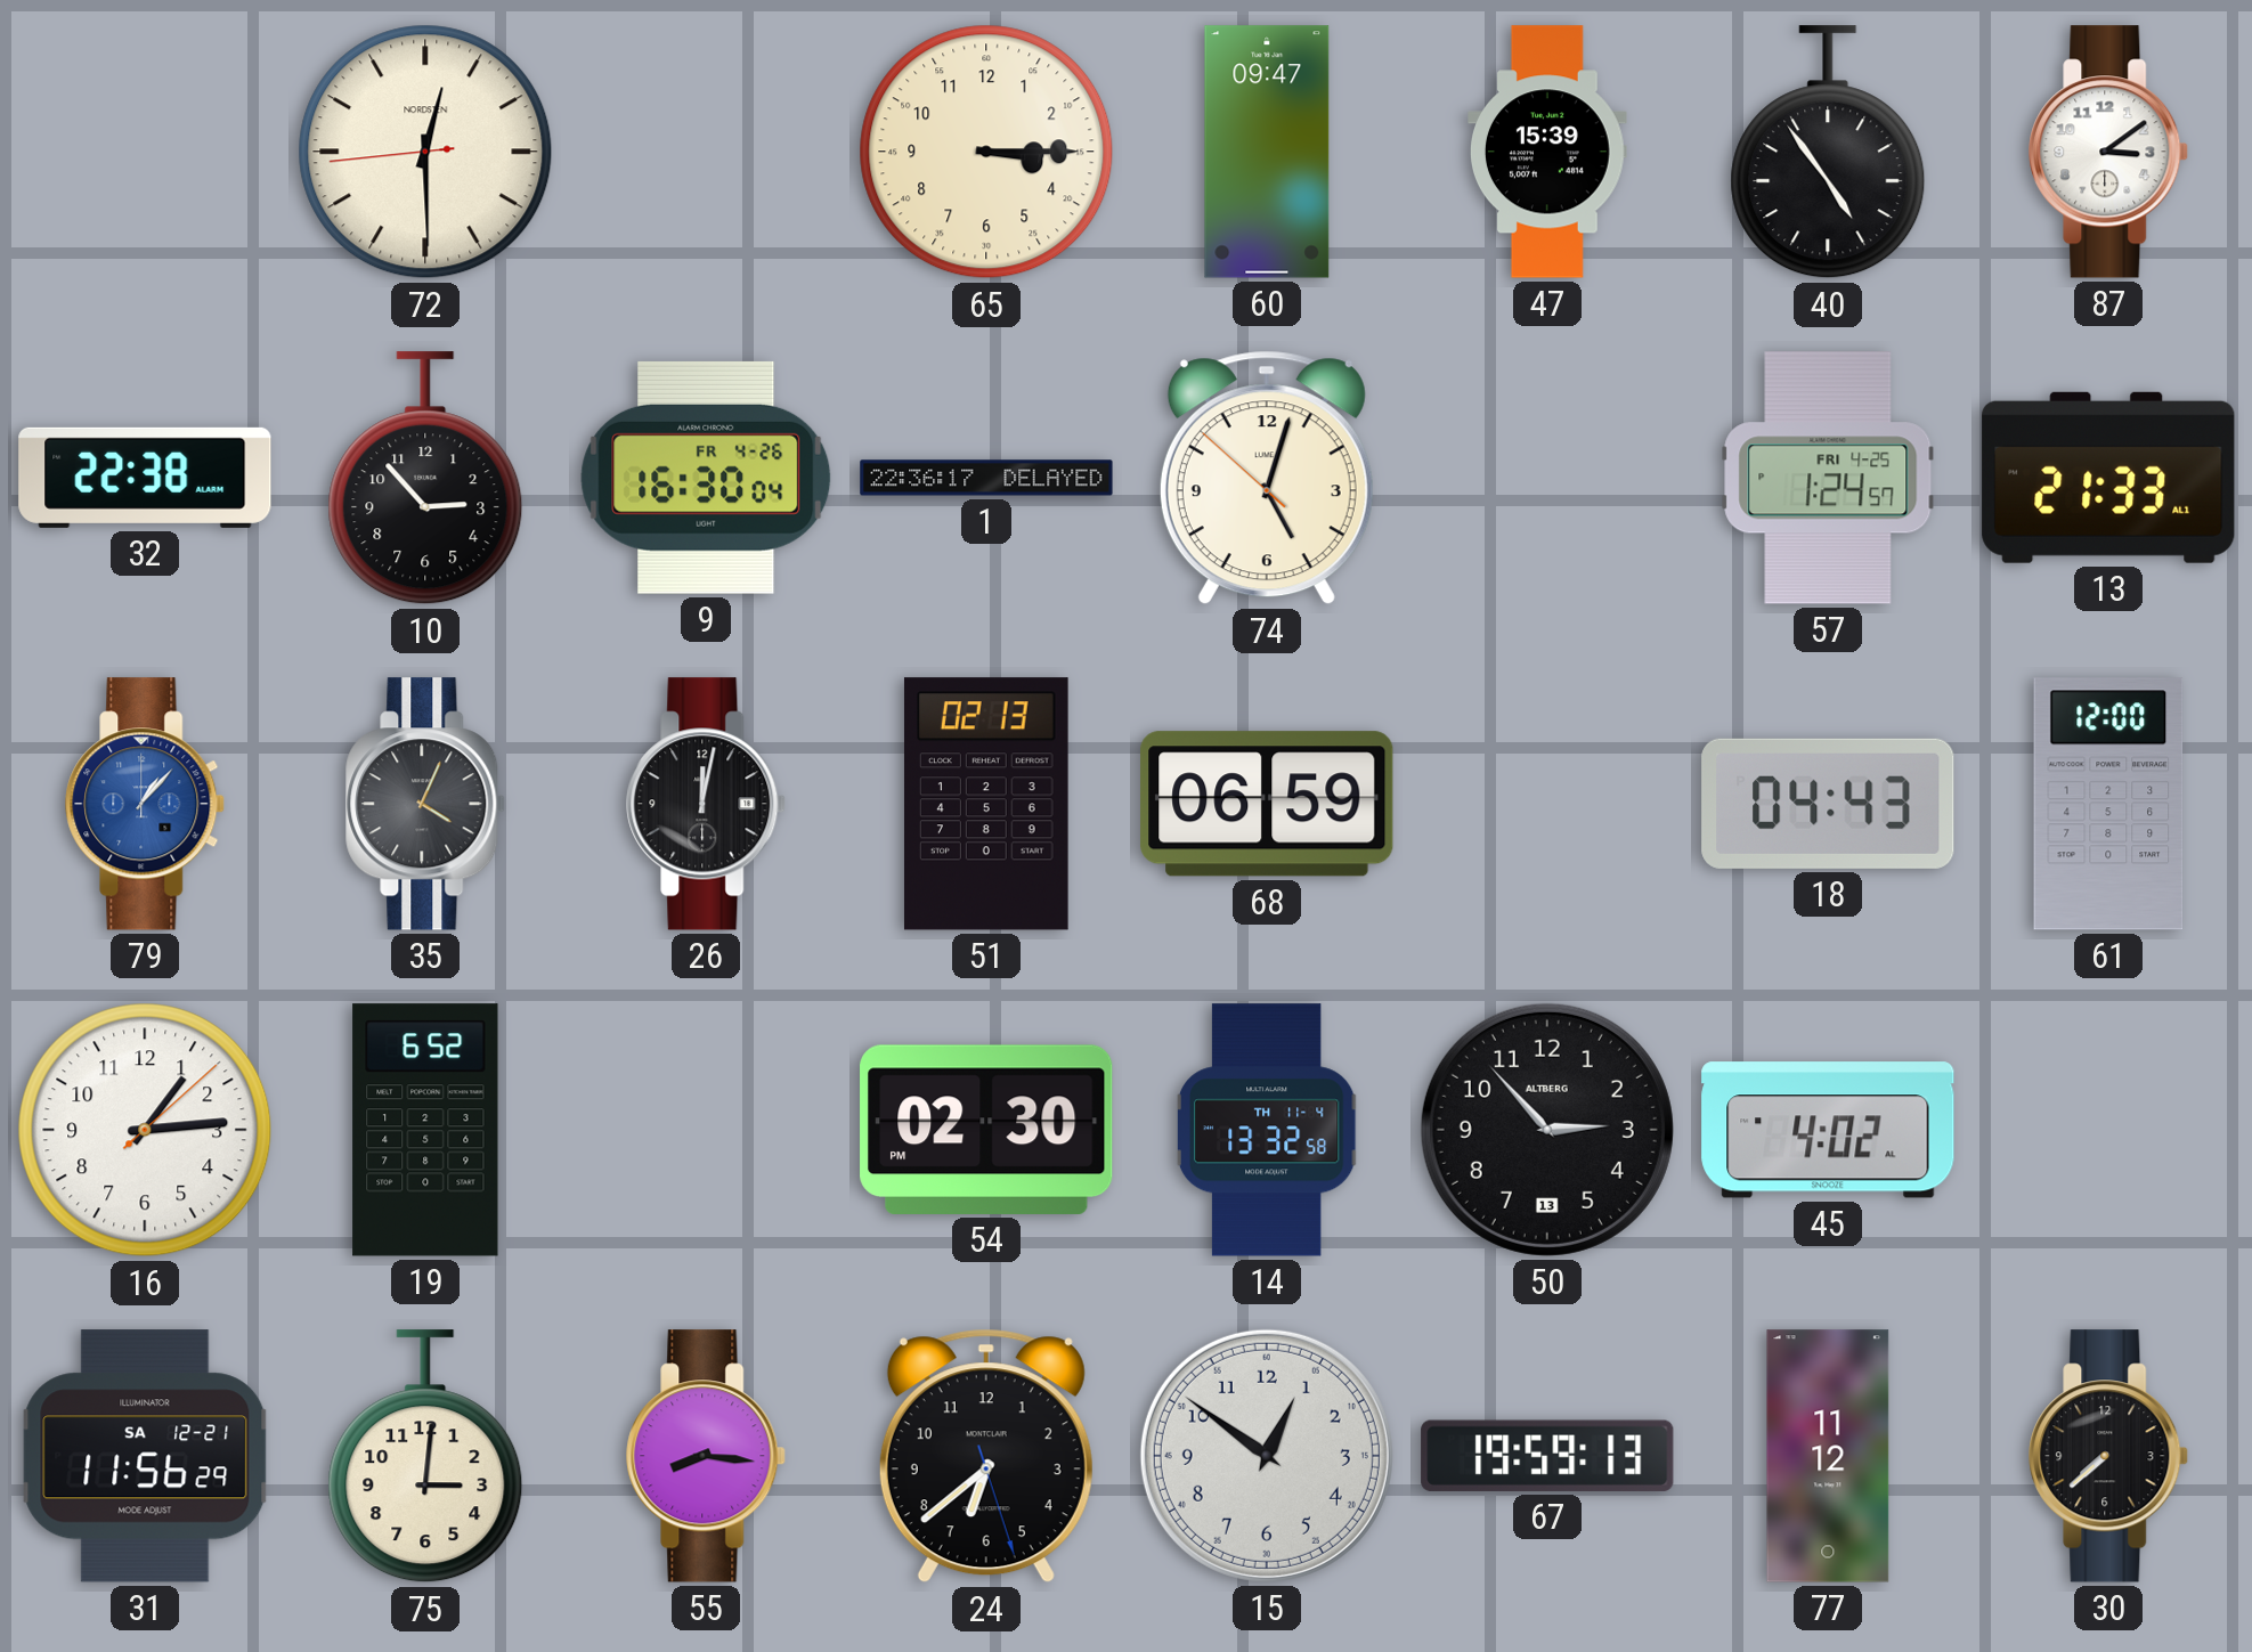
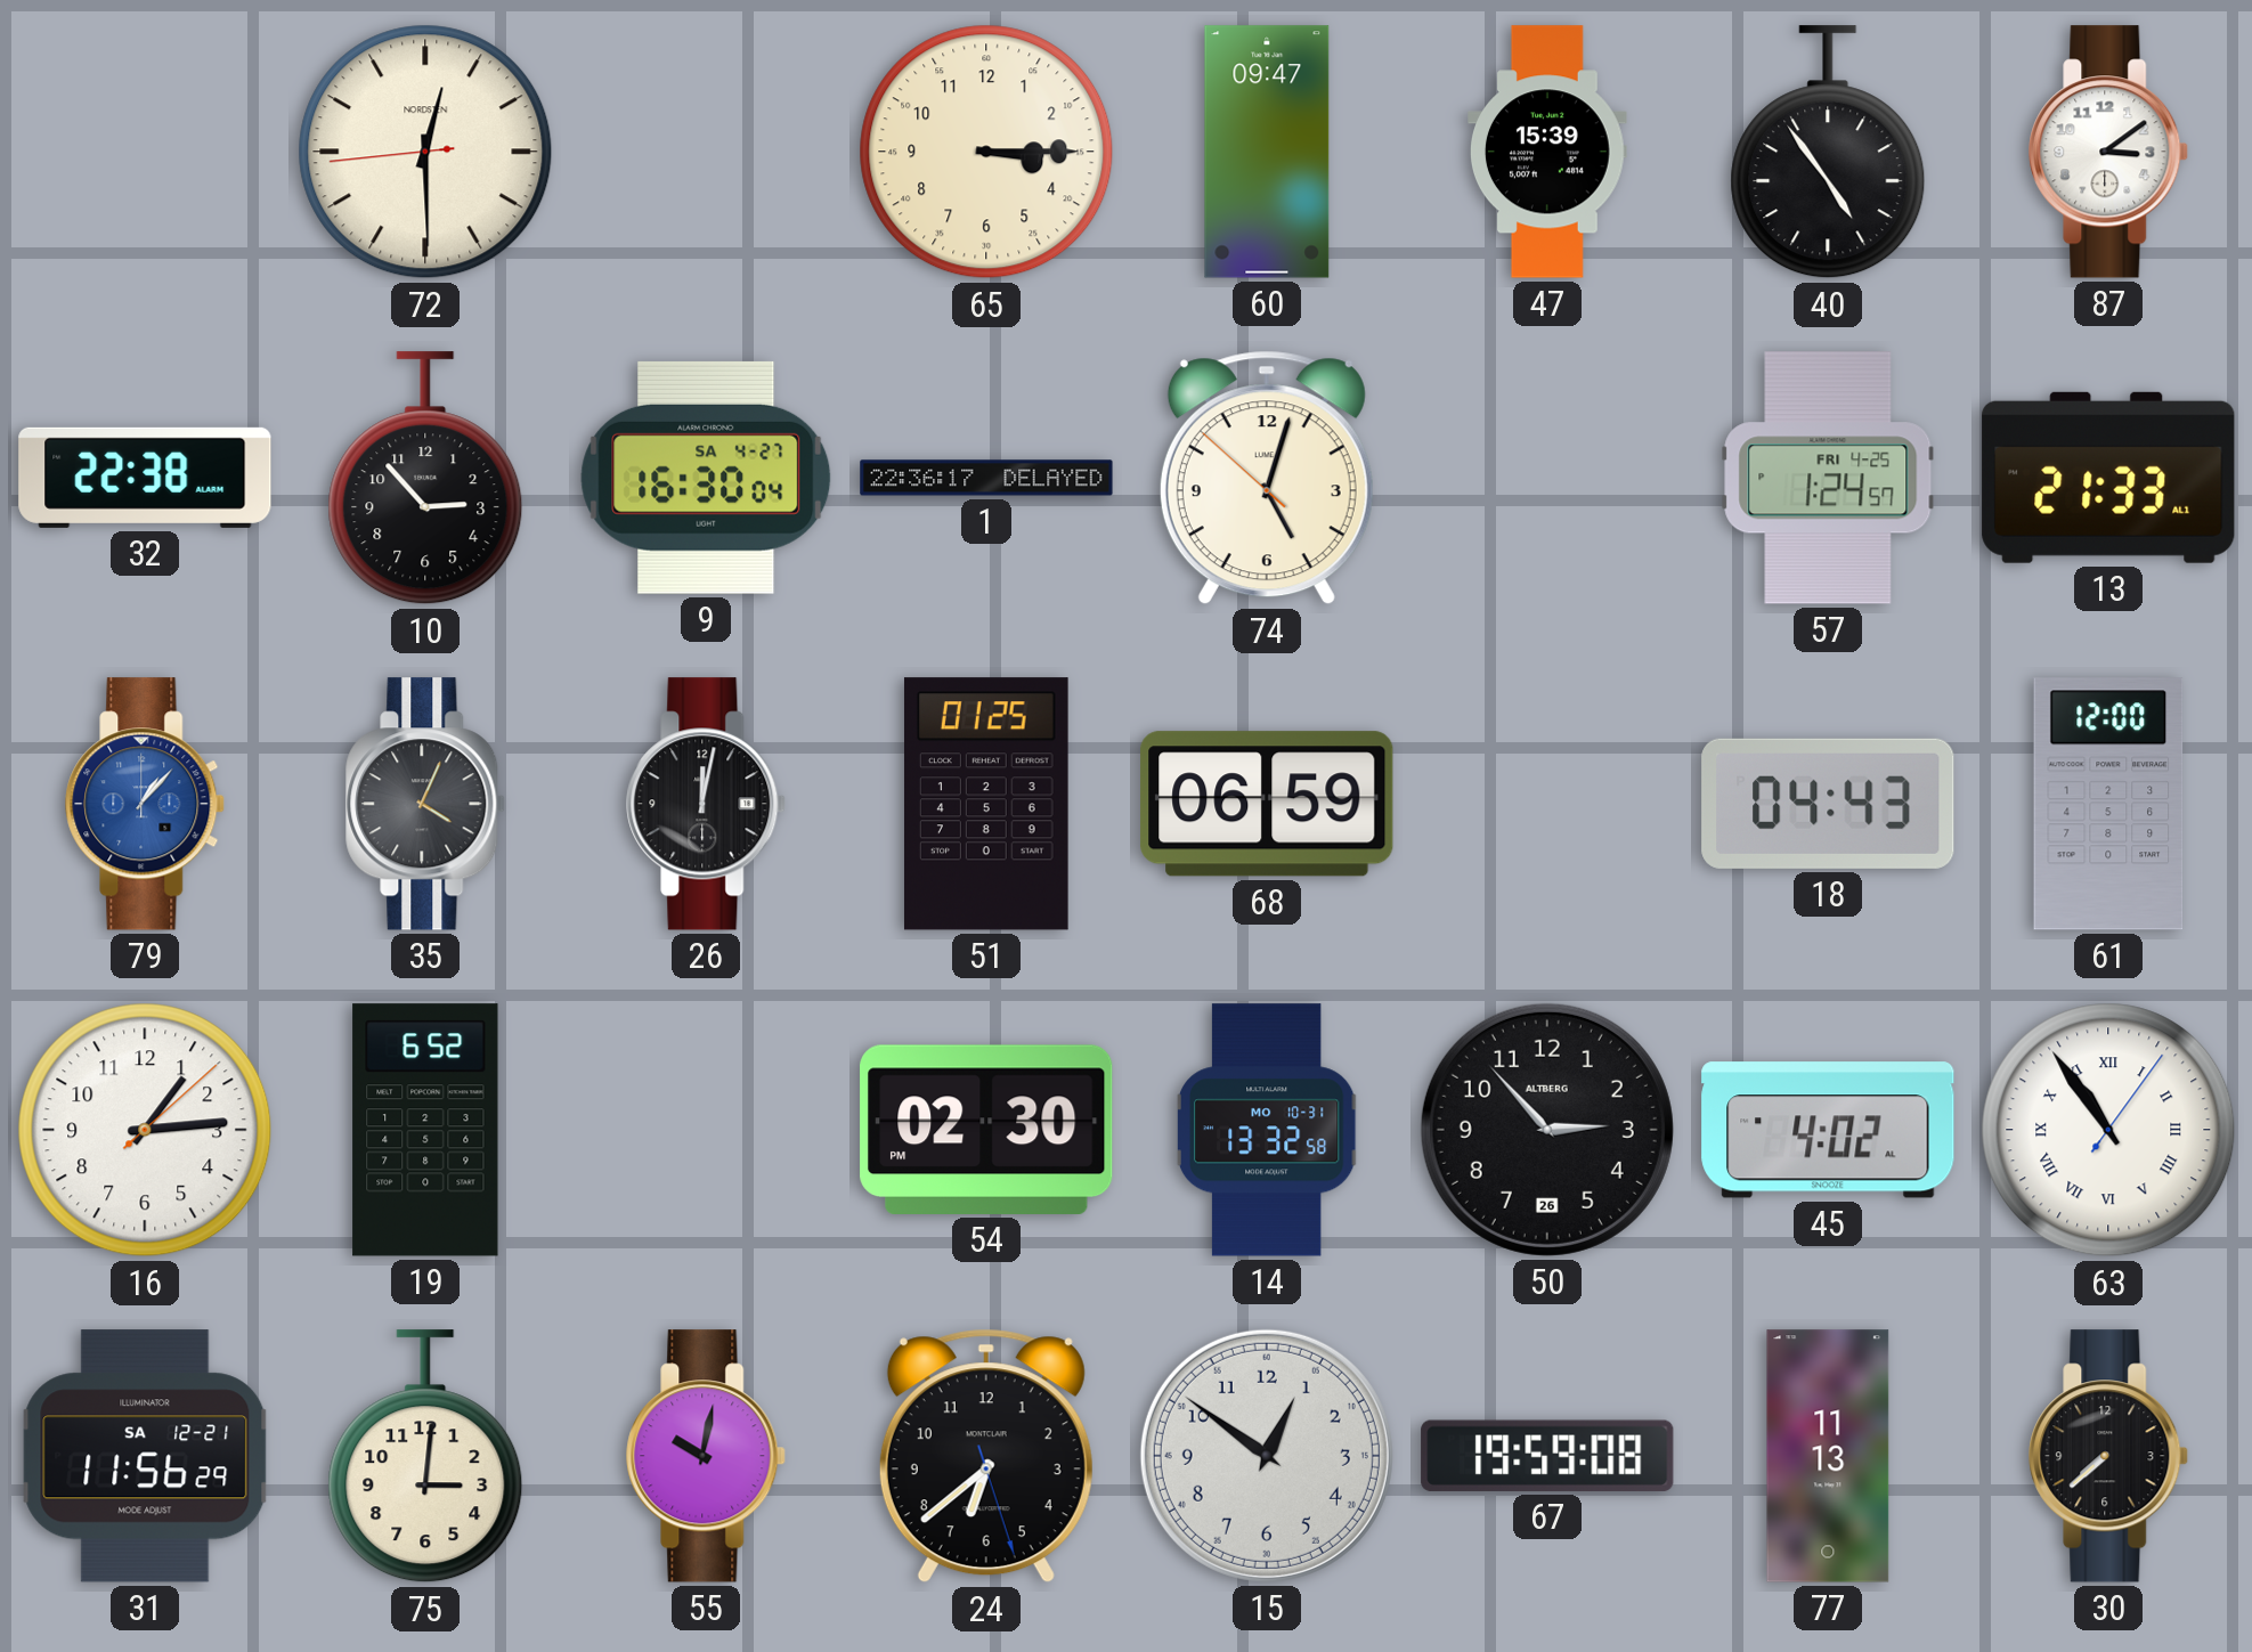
9 date: FR 4-26 -> SA 4-27 (706, 478)
51: 02:13 -> 01:25 (986, 804)
14 date: TH 11-4 -> MO 10-31 (1267, 1130)
50 date: 13 -> 26 (1547, 1130)
63: none -> 10:54 (2108, 1130)
55: 8:16 -> 10:02 (707, 1456)
67: 19:59:13 -> 19:59:08 (1547, 1456)
77: 11:12 -> 11:13 (1828, 1456)
